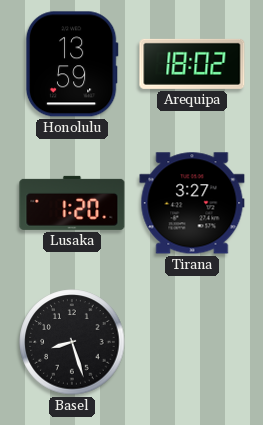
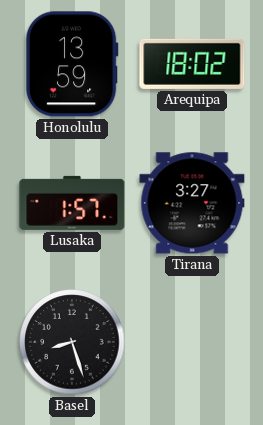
Lusaka: 1:20 -> 1:57 (72, 203)
